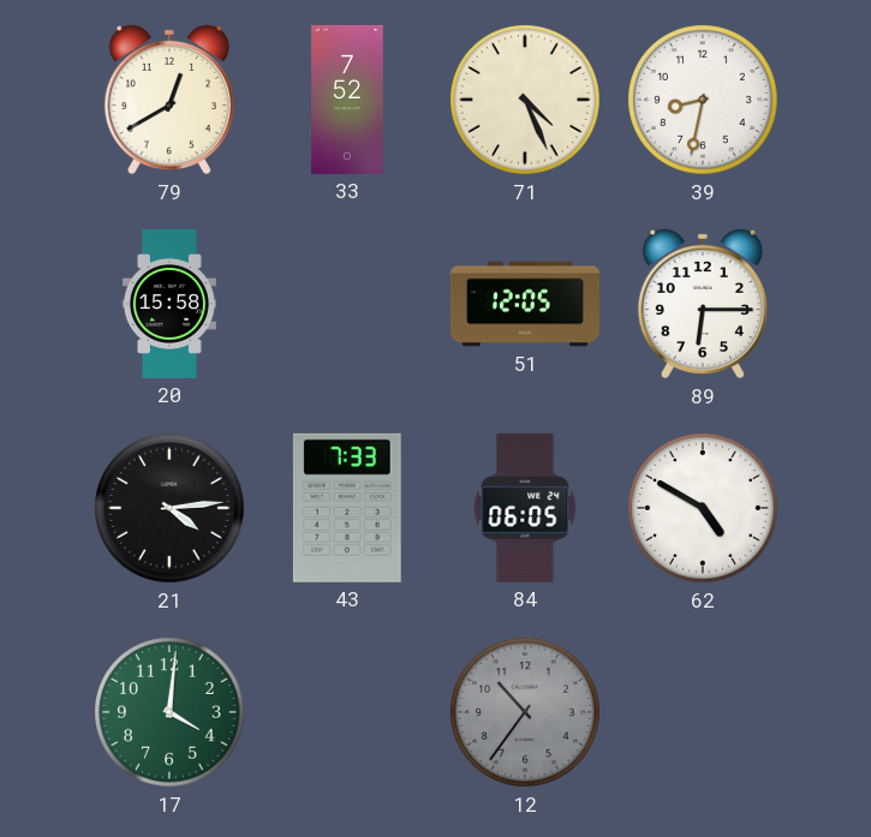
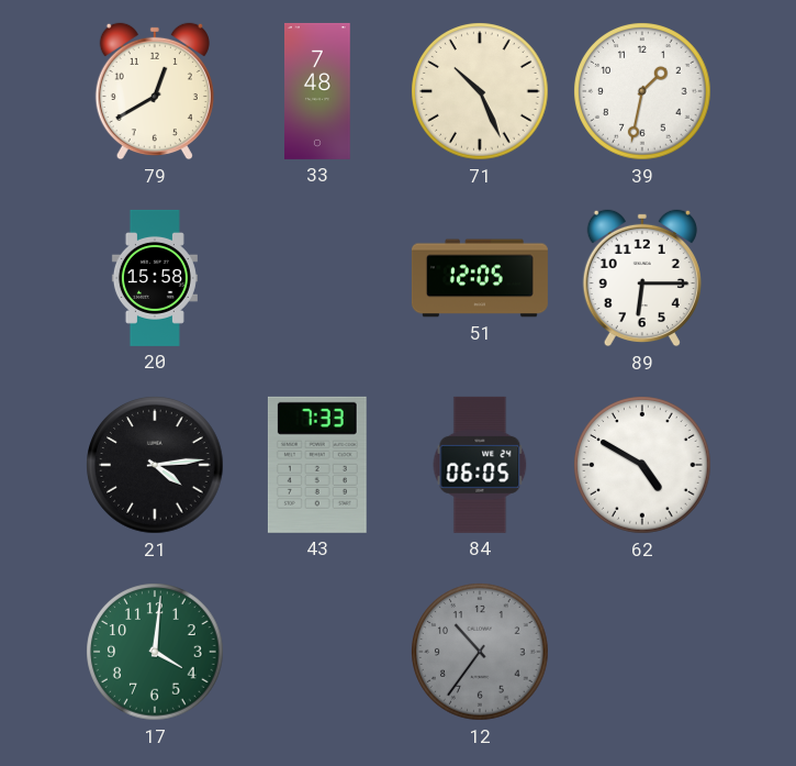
33: 7:52 -> 7:48 (318, 91)
71: 4:26 -> 10:26 (480, 91)
39: 8:32 -> 1:32 (642, 91)
